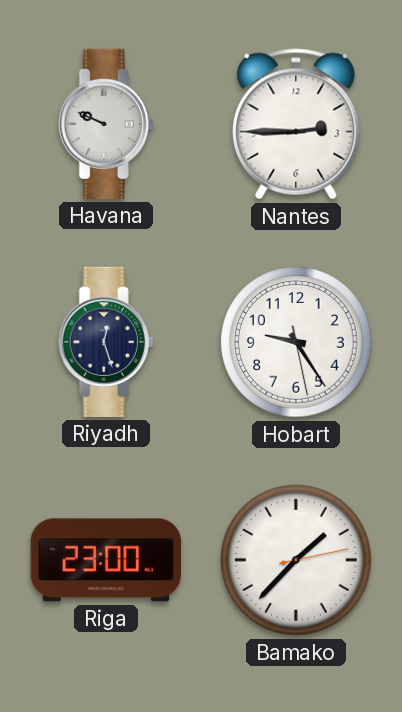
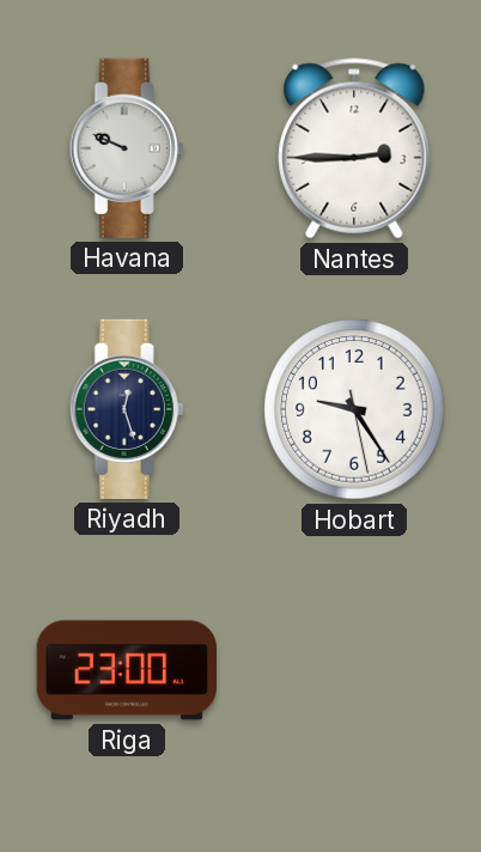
Bamako: 1:37 -> none (296, 560)
